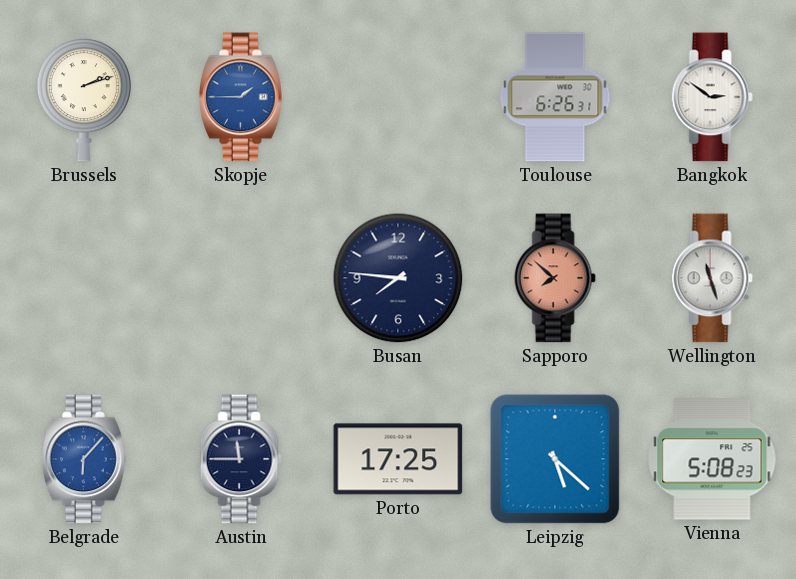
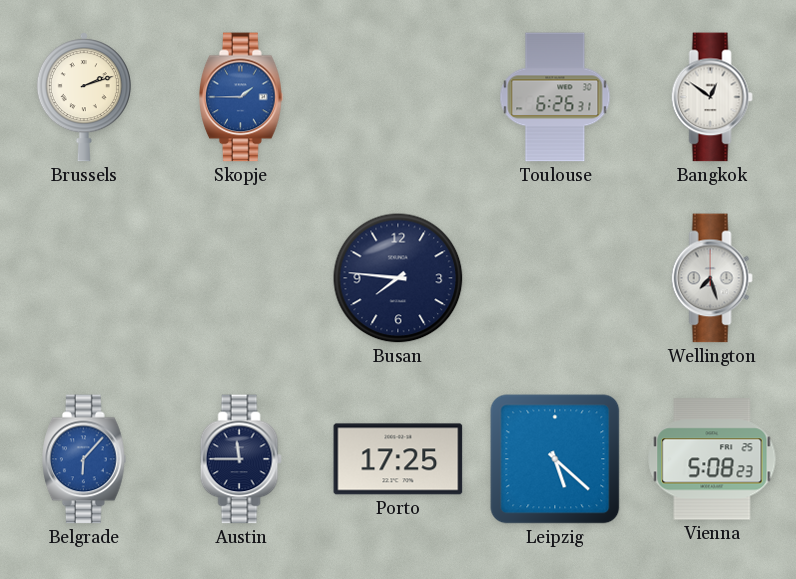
Bangkok: 2:51 -> 12:51 (712, 97)
Sapporo: 7:52 -> none (555, 278)
Wellington: 11:27 -> 7:27 (712, 278)
